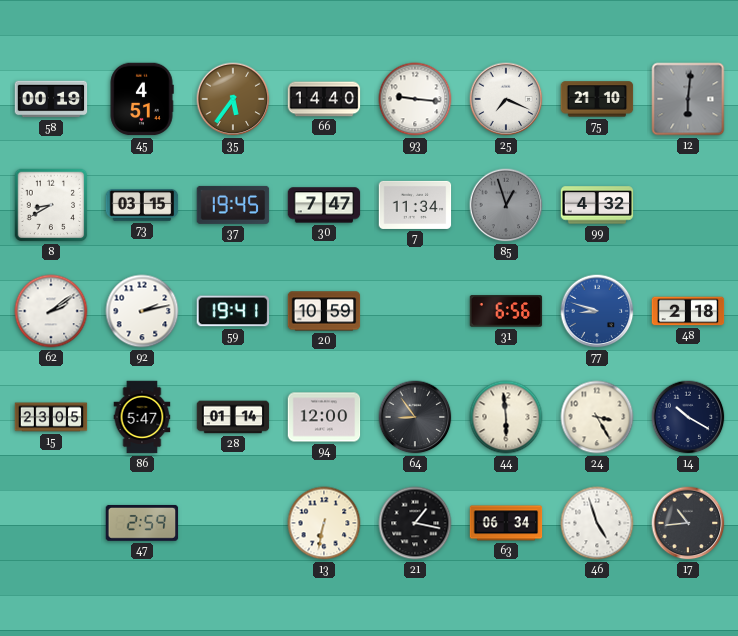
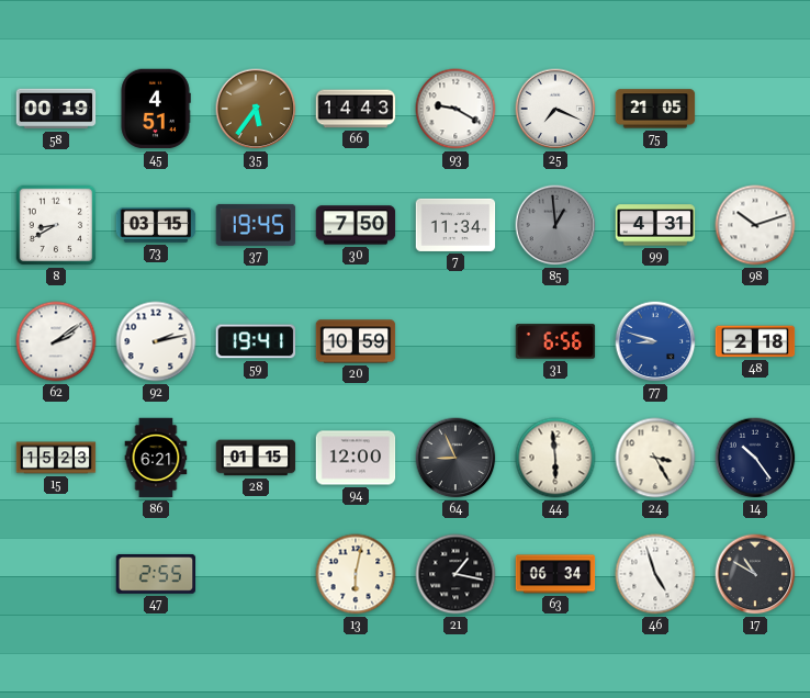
66: 14:40 -> 14:43 (356, 109)
93: 9:16 -> 9:20 (455, 109)
75: 21:10 -> 21:05 (655, 109)
12: 6:01 -> none (688, 99)
30: 7:47 -> 7:50 (356, 225)
85: 12:57 -> 12:59 (555, 225)
99: 4:32 -> 4:31 (655, 225)
98: none -> 10:12 (755, 225)
15: 23:05 -> 15:23 (56, 458)
86: 5:47 -> 6:21 (156, 458)
28: 01:14 -> 01:15 (256, 458)
64: 8:54 -> 8:56 (455, 458)
14: 10:20 -> 10:24 (755, 458)
47: 2:59 -> 2:55 (156, 574)
13: 6:32 -> 6:02 (356, 574)
17: 10:44 -> 10:50 (755, 574)
